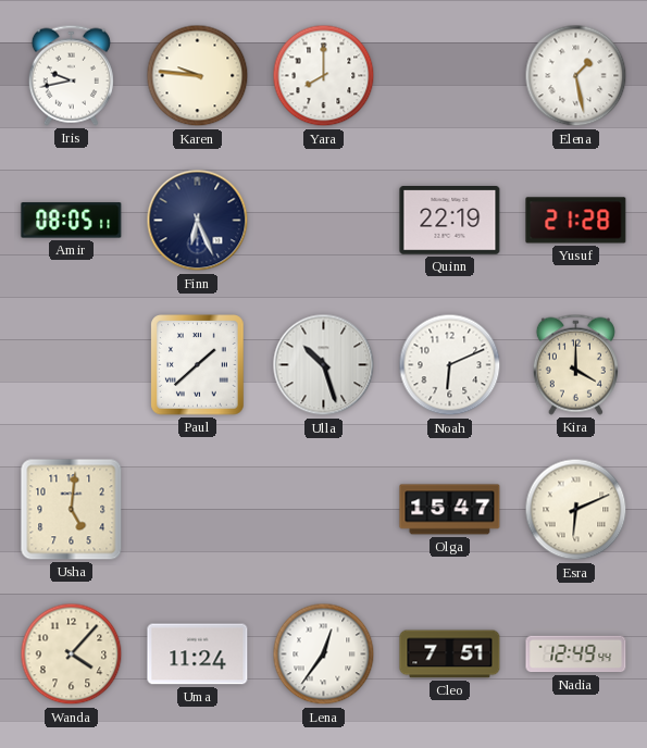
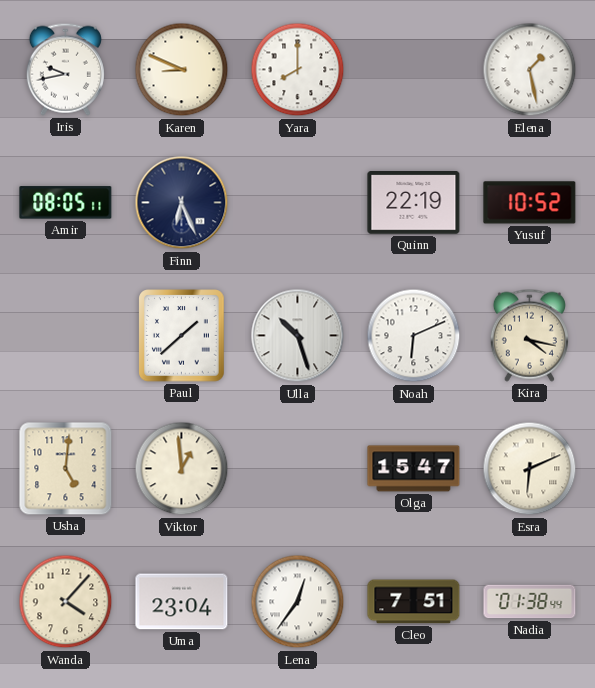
Karen: 9:46 -> 8:49 (182, 70)
Yusuf: 21:28 -> 10:52 (530, 203)
Kira: 4:00 -> 4:17 (529, 335)
Viktor: none -> 12:59 (182, 469)
Uma: 11:24 -> 23:04 (182, 602)
Nadia: 12:49 -> 01:38 (530, 602)
